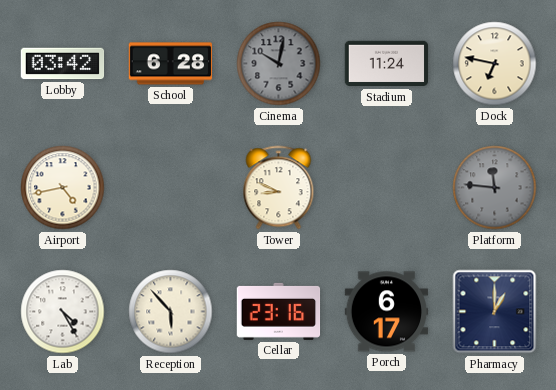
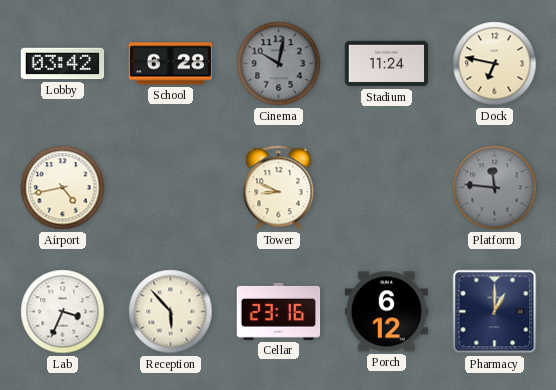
Lab: 4:25 -> 3:34 (63, 312)
Porch: 6:17 -> 6:12 (387, 312)
